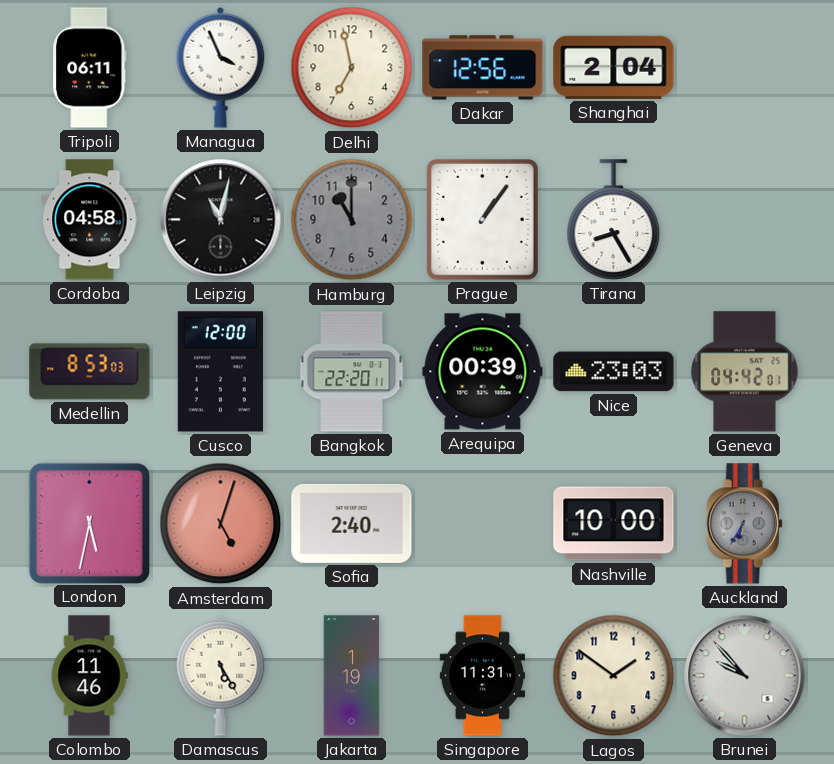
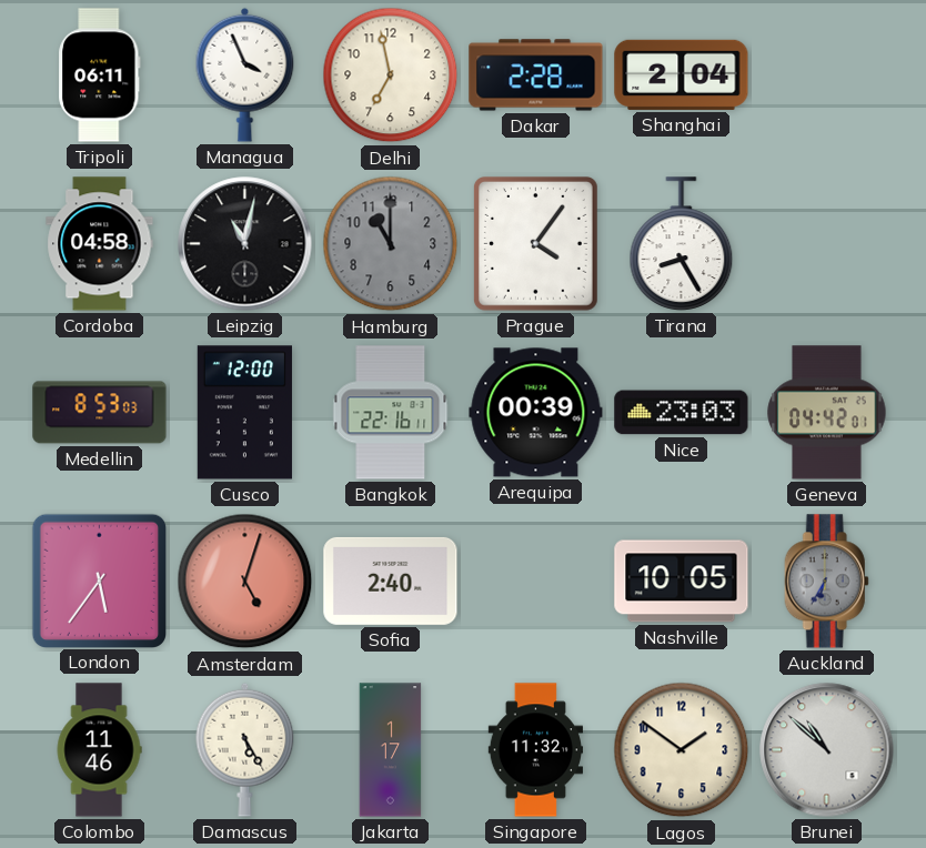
Dakar: 12:56 -> 2:28 (536, 75)
Prague: 1:06 -> 4:06 (536, 244)
Bangkok: 22:20 -> 22:16 (391, 413)
London: 5:32 -> 5:36 (99, 581)
Nashville: 10:00 -> 10:05 (682, 582)
Jakarta: 1:19 -> 1:17 (391, 750)
Singapore: 11:31 -> 11:32 (535, 750)
Brunei: 9:53 -> 10:52 (827, 750)
